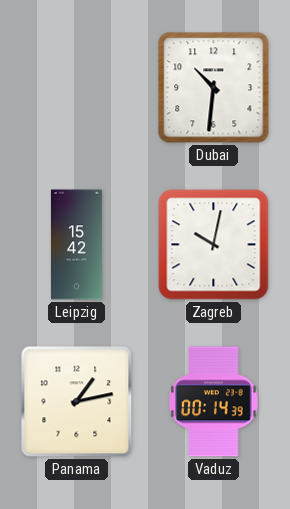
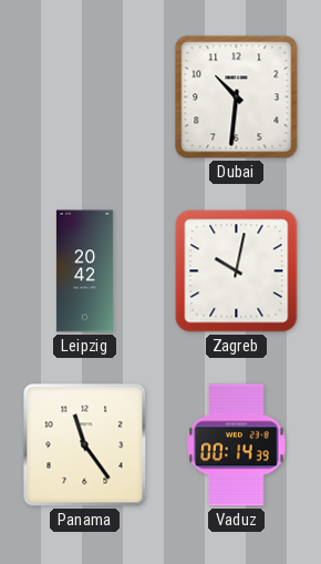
Leipzig: 15:42 -> 20:42 (84, 271)
Panama: 1:13 -> 11:24 (85, 445)
